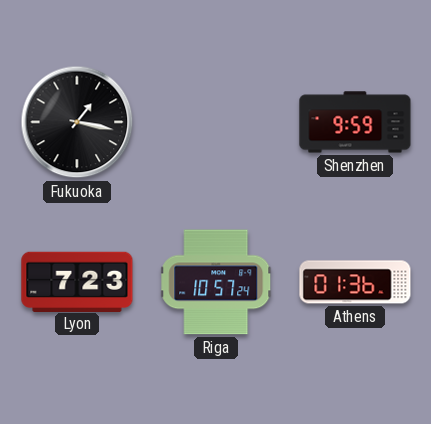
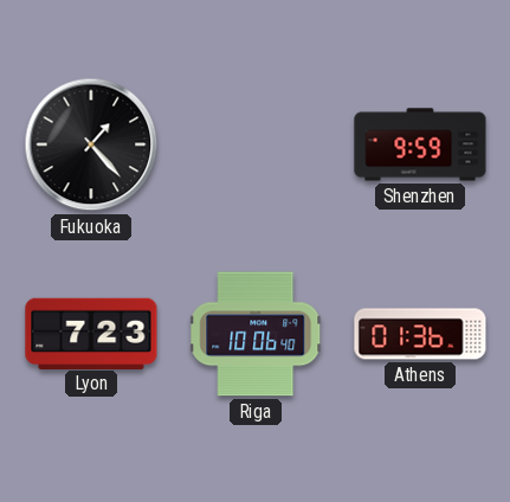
Fukuoka: 1:17 -> 1:23 (91, 144)
Riga: 10:57 -> 10:06 (257, 334)
